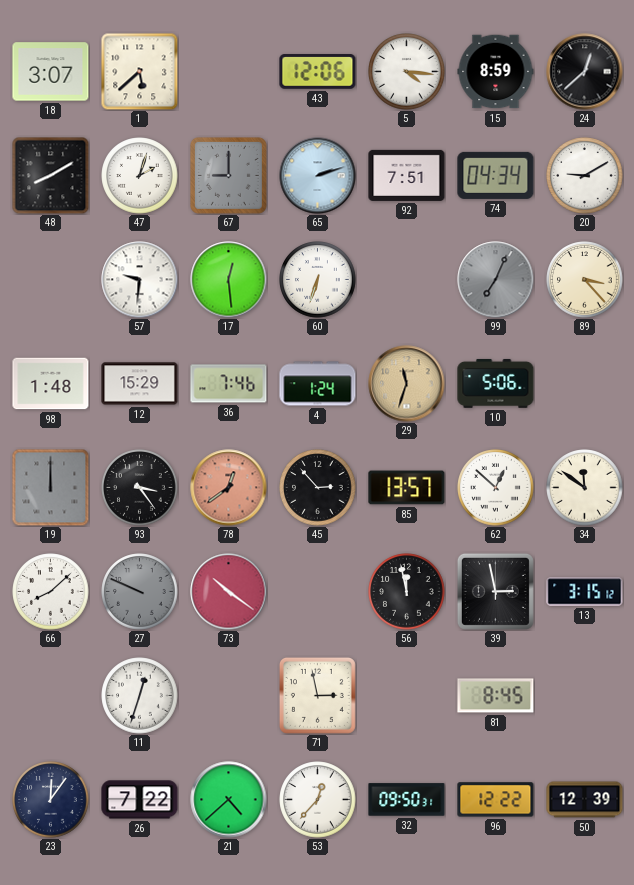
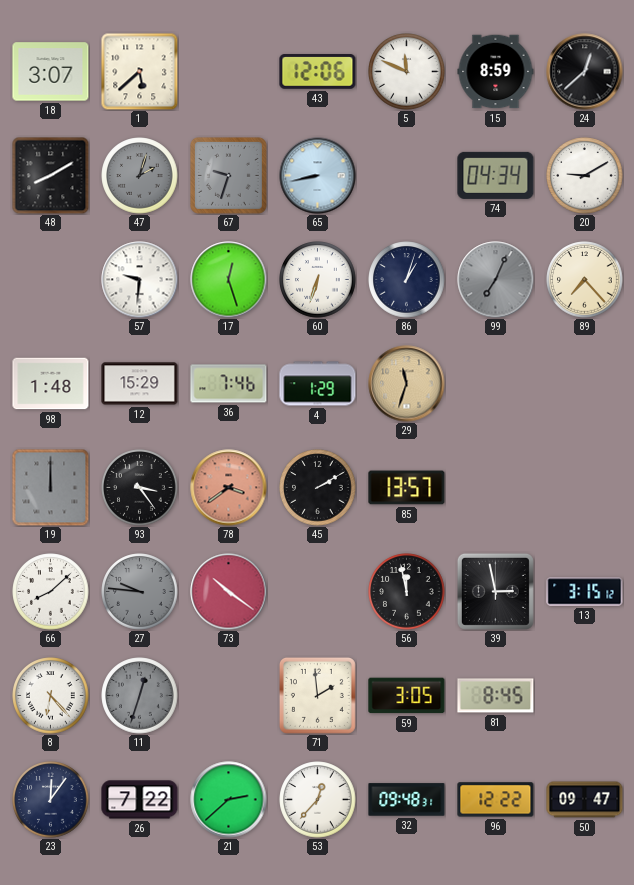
5: 4:16 -> 11:49 (407, 72)
47 dial: white -> grey (140, 176)
67: 9:00 -> 9:33 (228, 175)
65: 2:12 -> 8:43 (318, 176)
92: 7:51 -> none (407, 175)
17: 12:29 -> 12:27 (229, 280)
86: none -> 1:03 (407, 280)
89: 3:23 -> 7:23 (585, 280)
4: 1:24 -> 1:29 (318, 384)
10: 5:06 -> none (496, 383)
78: 12:39 -> 3:39 (229, 488)
45: 2:53 -> 2:10 (318, 488)
62: 12:52 -> none (496, 488)
34: 11:51 -> none (585, 488)
27: 9:49 -> 9:46 (140, 592)
8: none -> 6:23 (51, 696)
11 dial: white -> grey (140, 696)
71: 2:58 -> 1:59 (317, 695)
59: none -> 3:05 (407, 696)
21: 4:38 -> 2:38 (229, 800)
32: 09:50 -> 09:48 (407, 800)
50: 12:39 -> 09:47 (585, 800)
